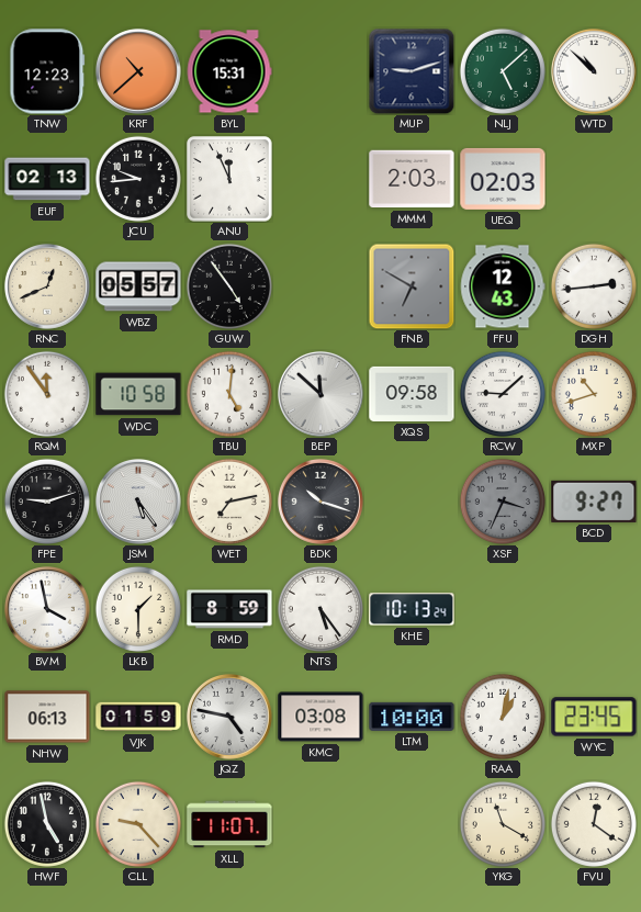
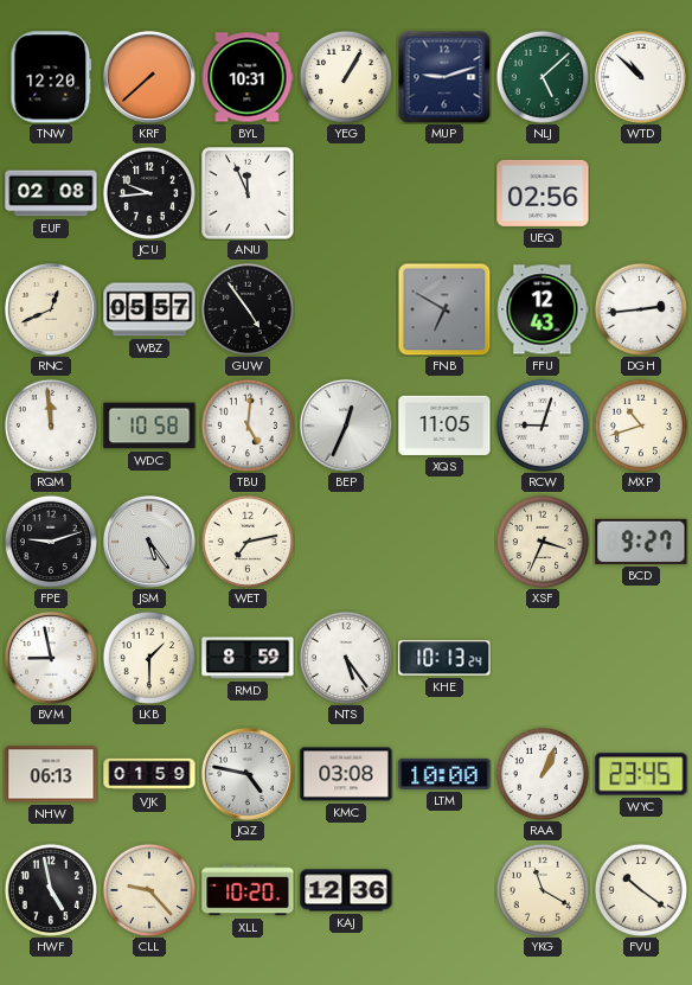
TNW: 12:23 -> 12:20 (51, 77)
KRF: 10:38 -> 7:38 (149, 77)
BYL: 15:31 -> 10:31 (248, 77)
YEG: none -> 1:05 (346, 77)
EUF: 02:13 -> 02:08 (51, 193)
MMM: 2:03 -> none (412, 179)
UEQ: 02:03 -> 02:56 (543, 193)
RQM: 11:54 -> 11:59 (51, 426)
BEP: 11:52 -> 12:34 (346, 426)
XQS: 09:58 -> 11:05 (444, 426)
RCW: 9:08 -> 9:03 (543, 426)
BDK: 10:18 -> none (320, 502)
XSF dial: grey -> cream (543, 542)
BVM: 3:58 -> 8:58 (51, 658)
RAA: 1:02 -> 1:04 (543, 774)
XLL: 11:07 -> 10:20 (248, 890)
KAJ: none -> 12:36 (346, 890)
FVU: 12:21 -> 10:21 (641, 890)
